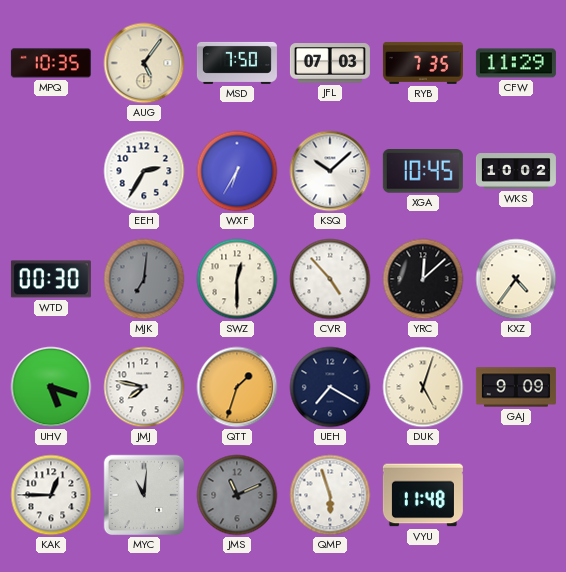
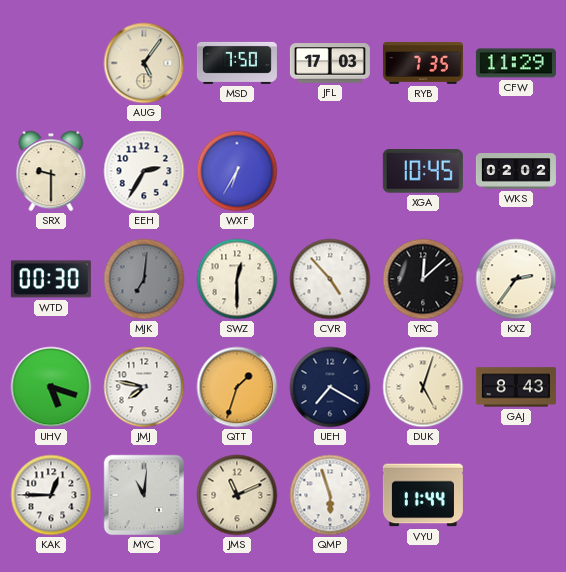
MPQ: 10:35 -> none (51, 63)
JFL: 07:03 -> 17:03 (330, 63)
SRX: none -> 9:30 (51, 171)
KSQ: 10:08 -> none (330, 171)
WKS: 10:02 -> 02:02 (516, 171)
KXZ: 4:36 -> 2:36 (516, 279)
GAJ: 9:09 -> 8:43 (516, 387)
JMS dial: grey -> cream (237, 495)
VYU: 11:48 -> 11:44 (423, 495)
